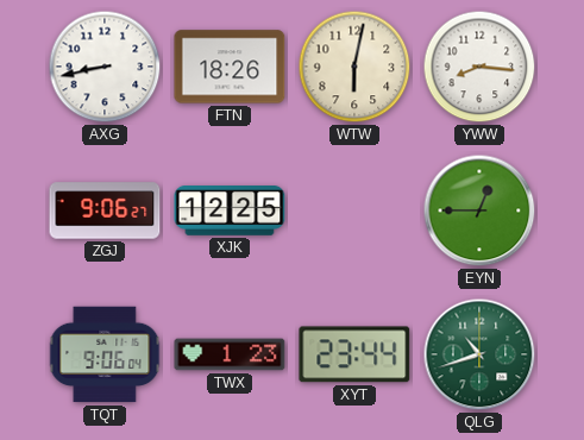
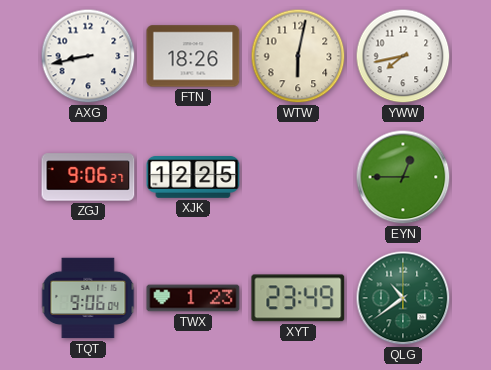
YWW: 8:16 -> 7:43 (403, 56)
XYT: 23:44 -> 23:49 (298, 298)
QLG: 10:42 -> 10:39 (403, 298)
